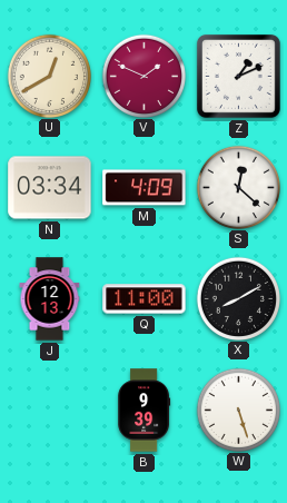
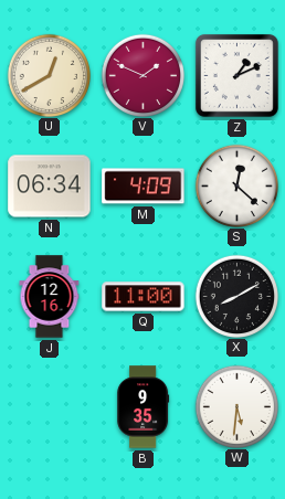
N: 03:34 -> 06:34 (50, 187)
J: 12:13 -> 12:16 (50, 297)
B: 9:39 -> 9:35 (144, 407)
W: 5:27 -> 5:31 (236, 406)
